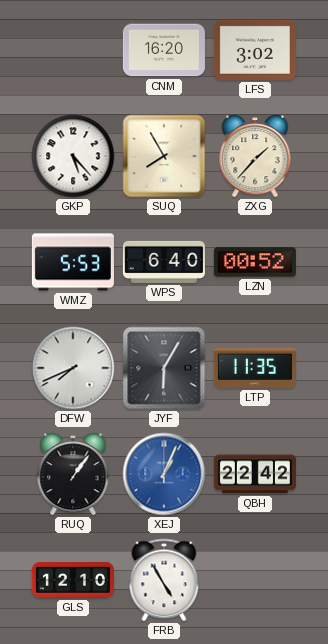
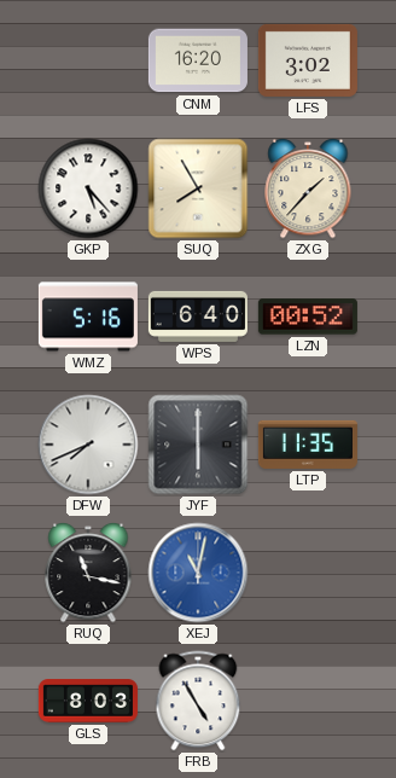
WMZ: 5:53 -> 5:16 (88, 317)
JYF: 6:05 -> 6:00 (198, 445)
RUQ: 1:06 -> 11:17 (88, 573)
XEJ: 1:04 -> 11:02 (198, 573)
QBH: 22:42 -> none (255, 474)
GLS: 12:10 -> 8:03 (88, 701)
